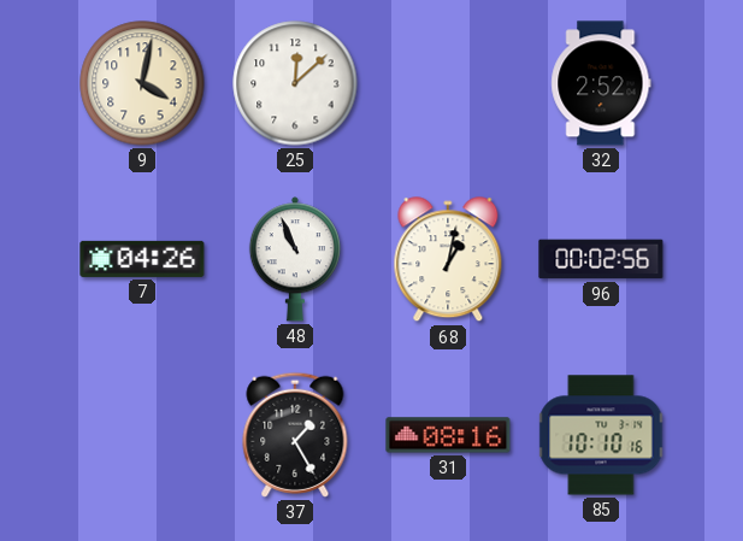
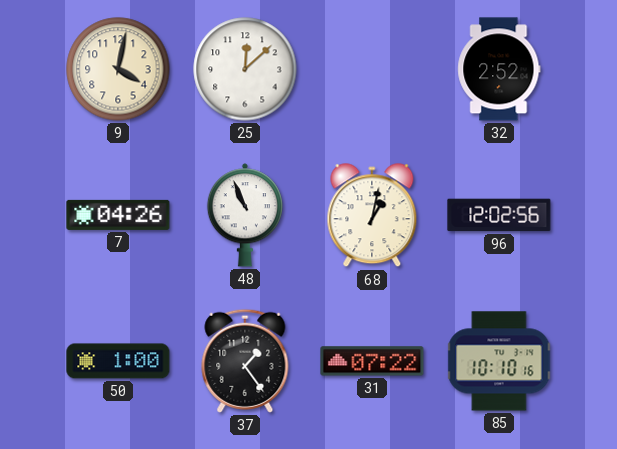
96: 00:02 -> 12:02 (499, 215)
50: none -> 1:00 (118, 361)
37: 1:25 -> 1:24 (245, 361)
31: 08:16 -> 07:22 (372, 361)
